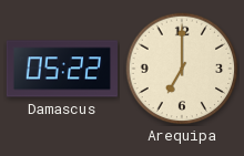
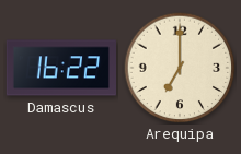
Damascus: 05:22 -> 16:22 (60, 68)
